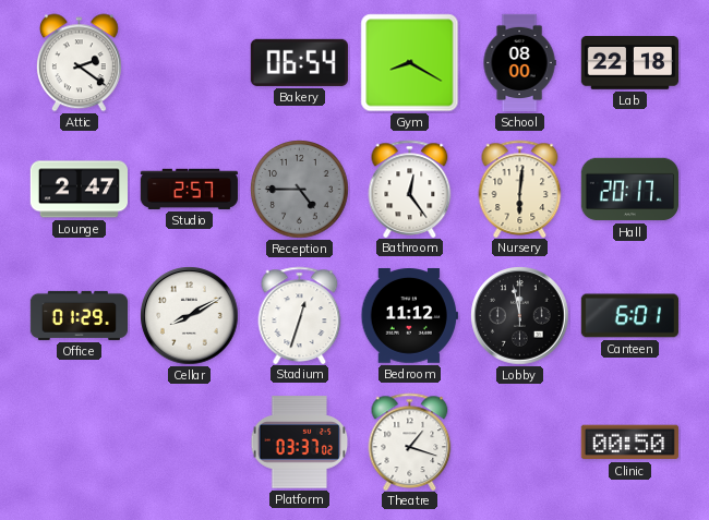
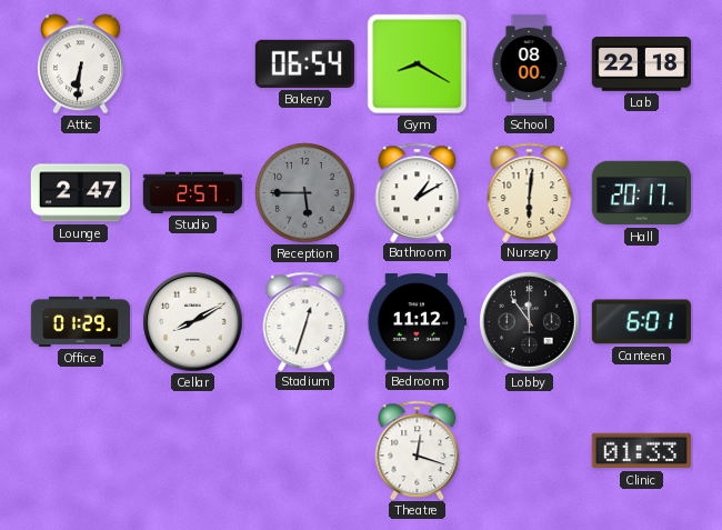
Attic: 2:21 -> 6:31 (80, 64)
Reception: 4:45 -> 5:45 (305, 193)
Bathroom: 12:24 -> 1:10 (418, 192)
Lobby: 11:58 -> 11:54 (530, 322)
Platform: 03:37 -> none (300, 443)
Theatre: 1:18 -> 12:18 (418, 450)
Clinic: 00:50 -> 01:33 (641, 451)
